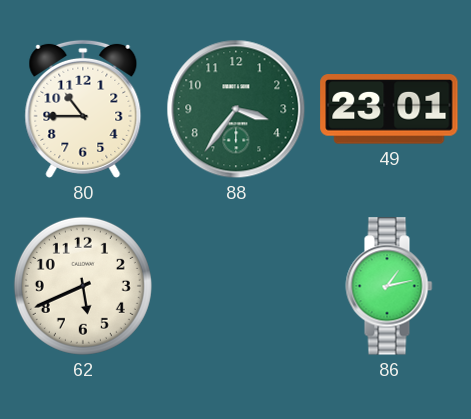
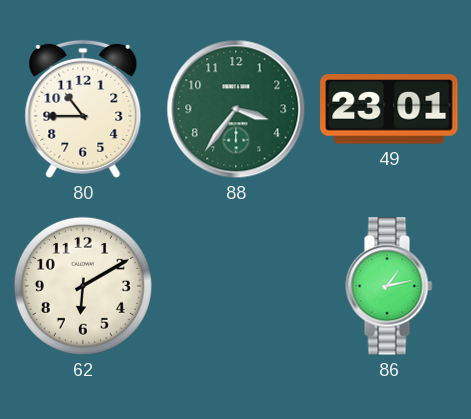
62: 5:41 -> 6:10 (83, 286)
